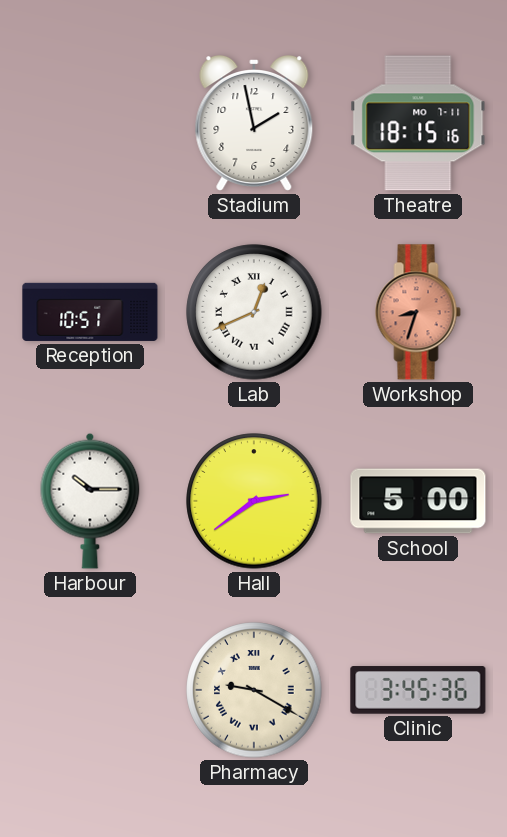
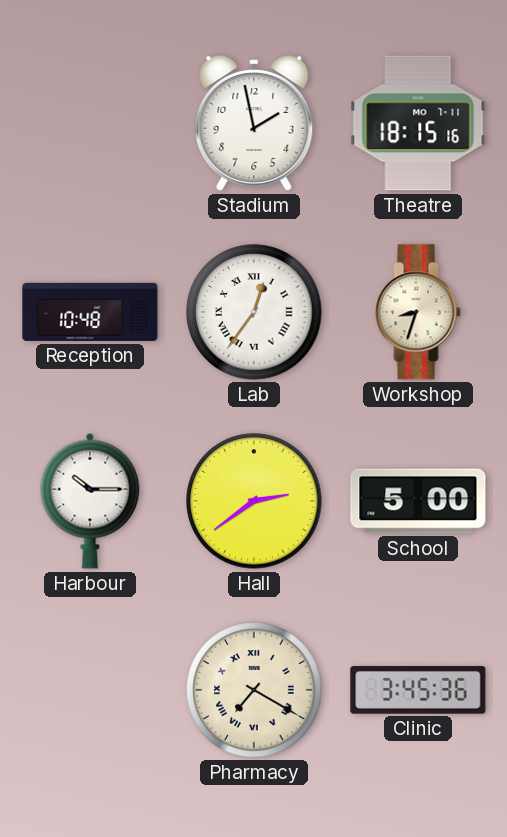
Reception: 10:51 -> 10:48 (90, 312)
Lab: 12:41 -> 12:36 (254, 312)
Workshop dial: salmon -> cream (418, 312)
Pharmacy: 9:20 -> 7:20 (254, 690)
